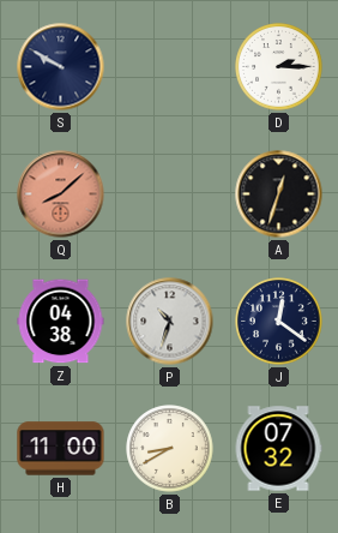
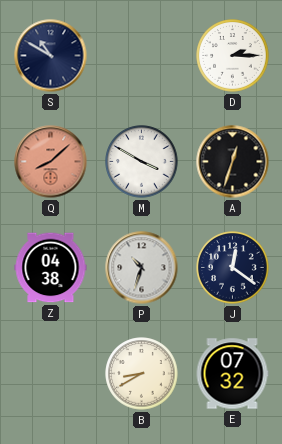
S: 9:50 -> 10:50 (51, 56)
M: none -> 3:50 (142, 162)
H: 11:00 -> none (61, 449)
